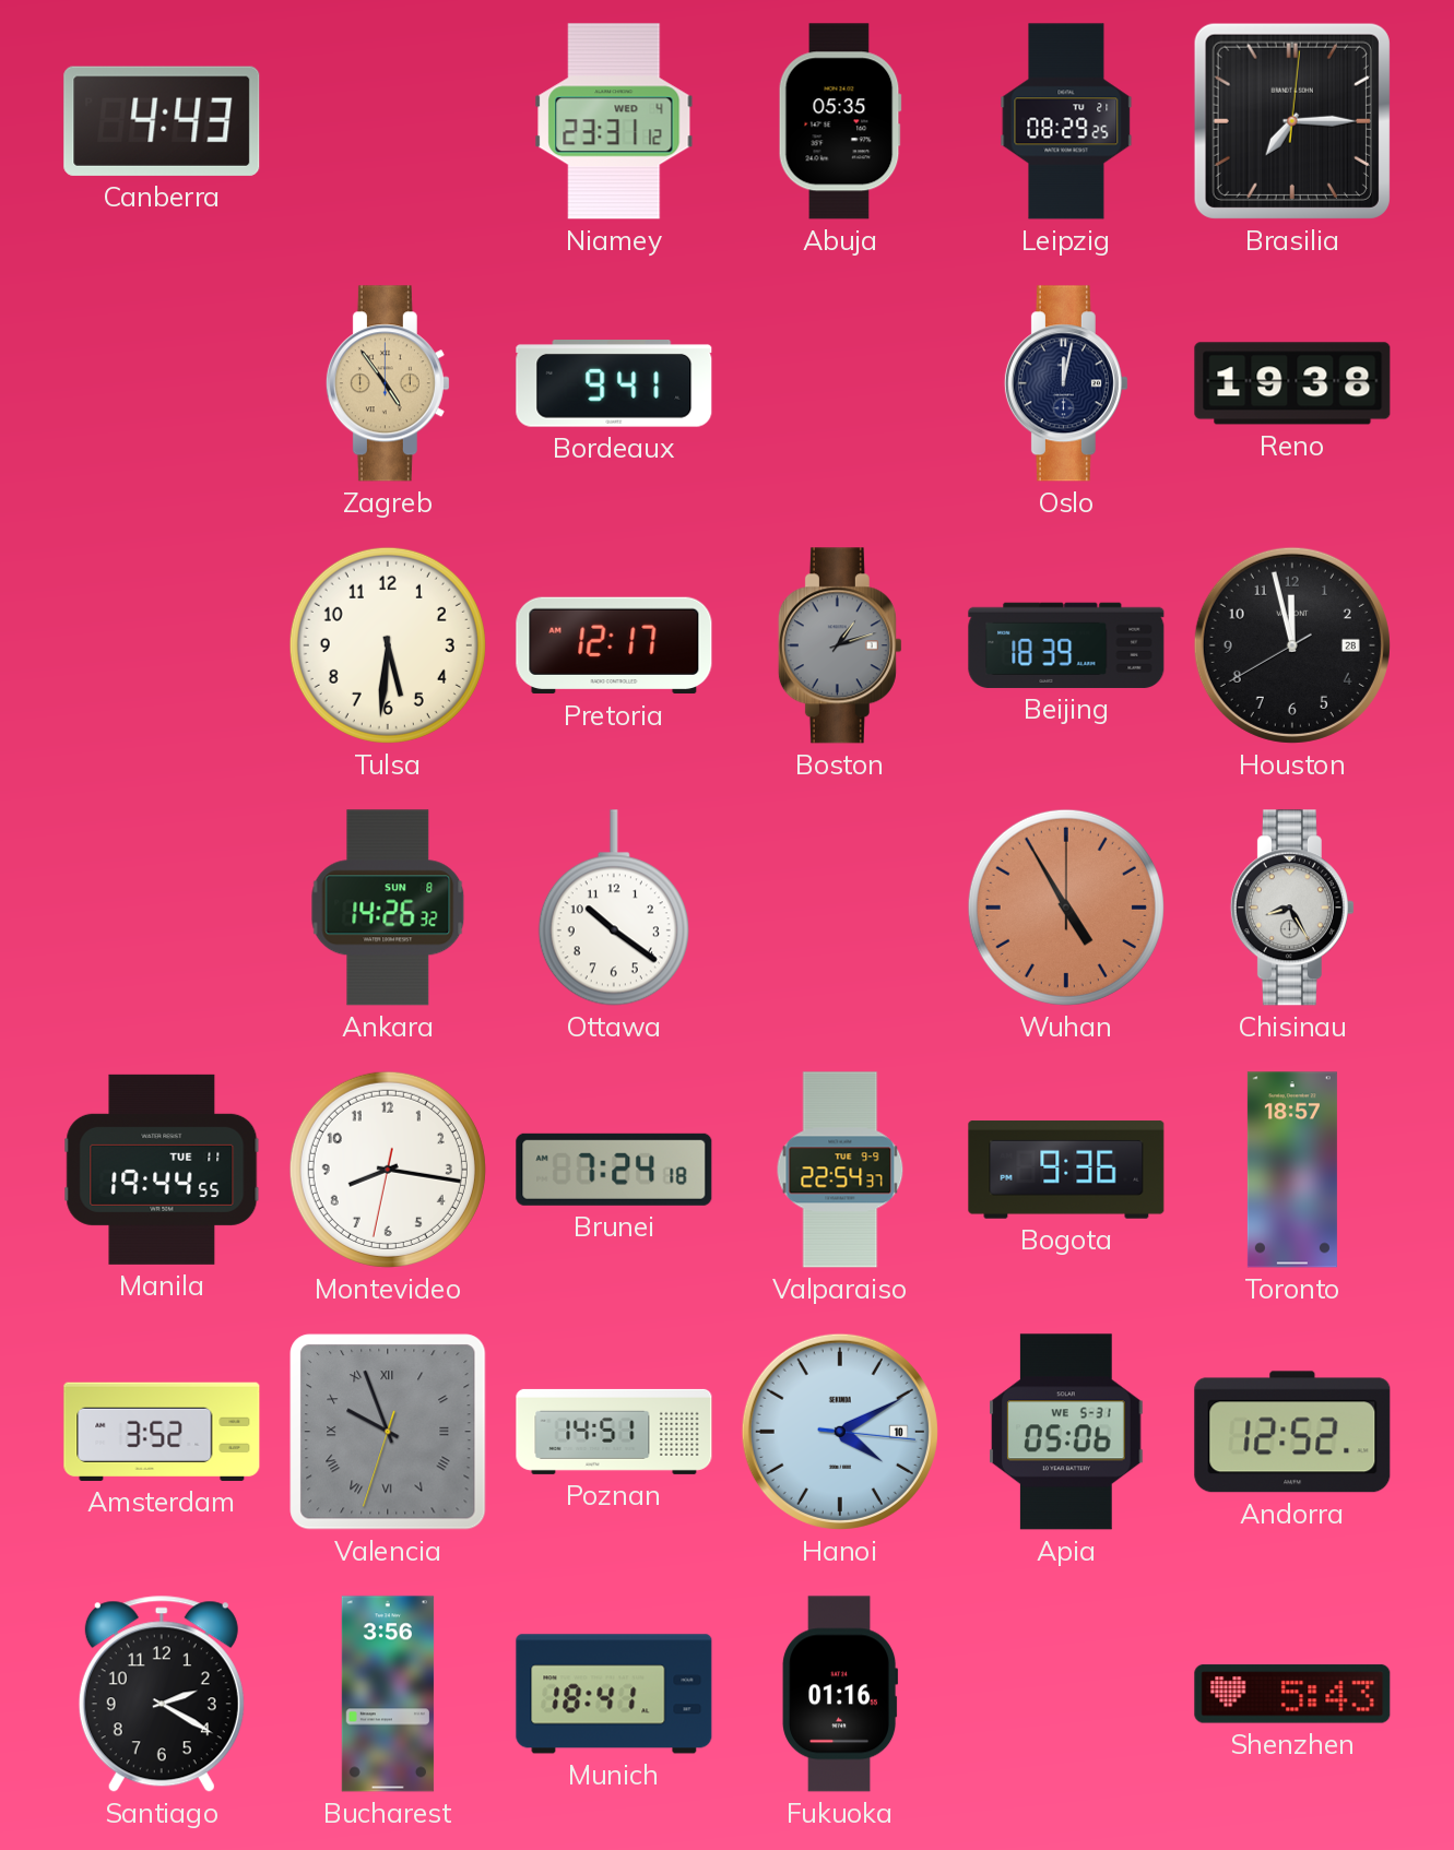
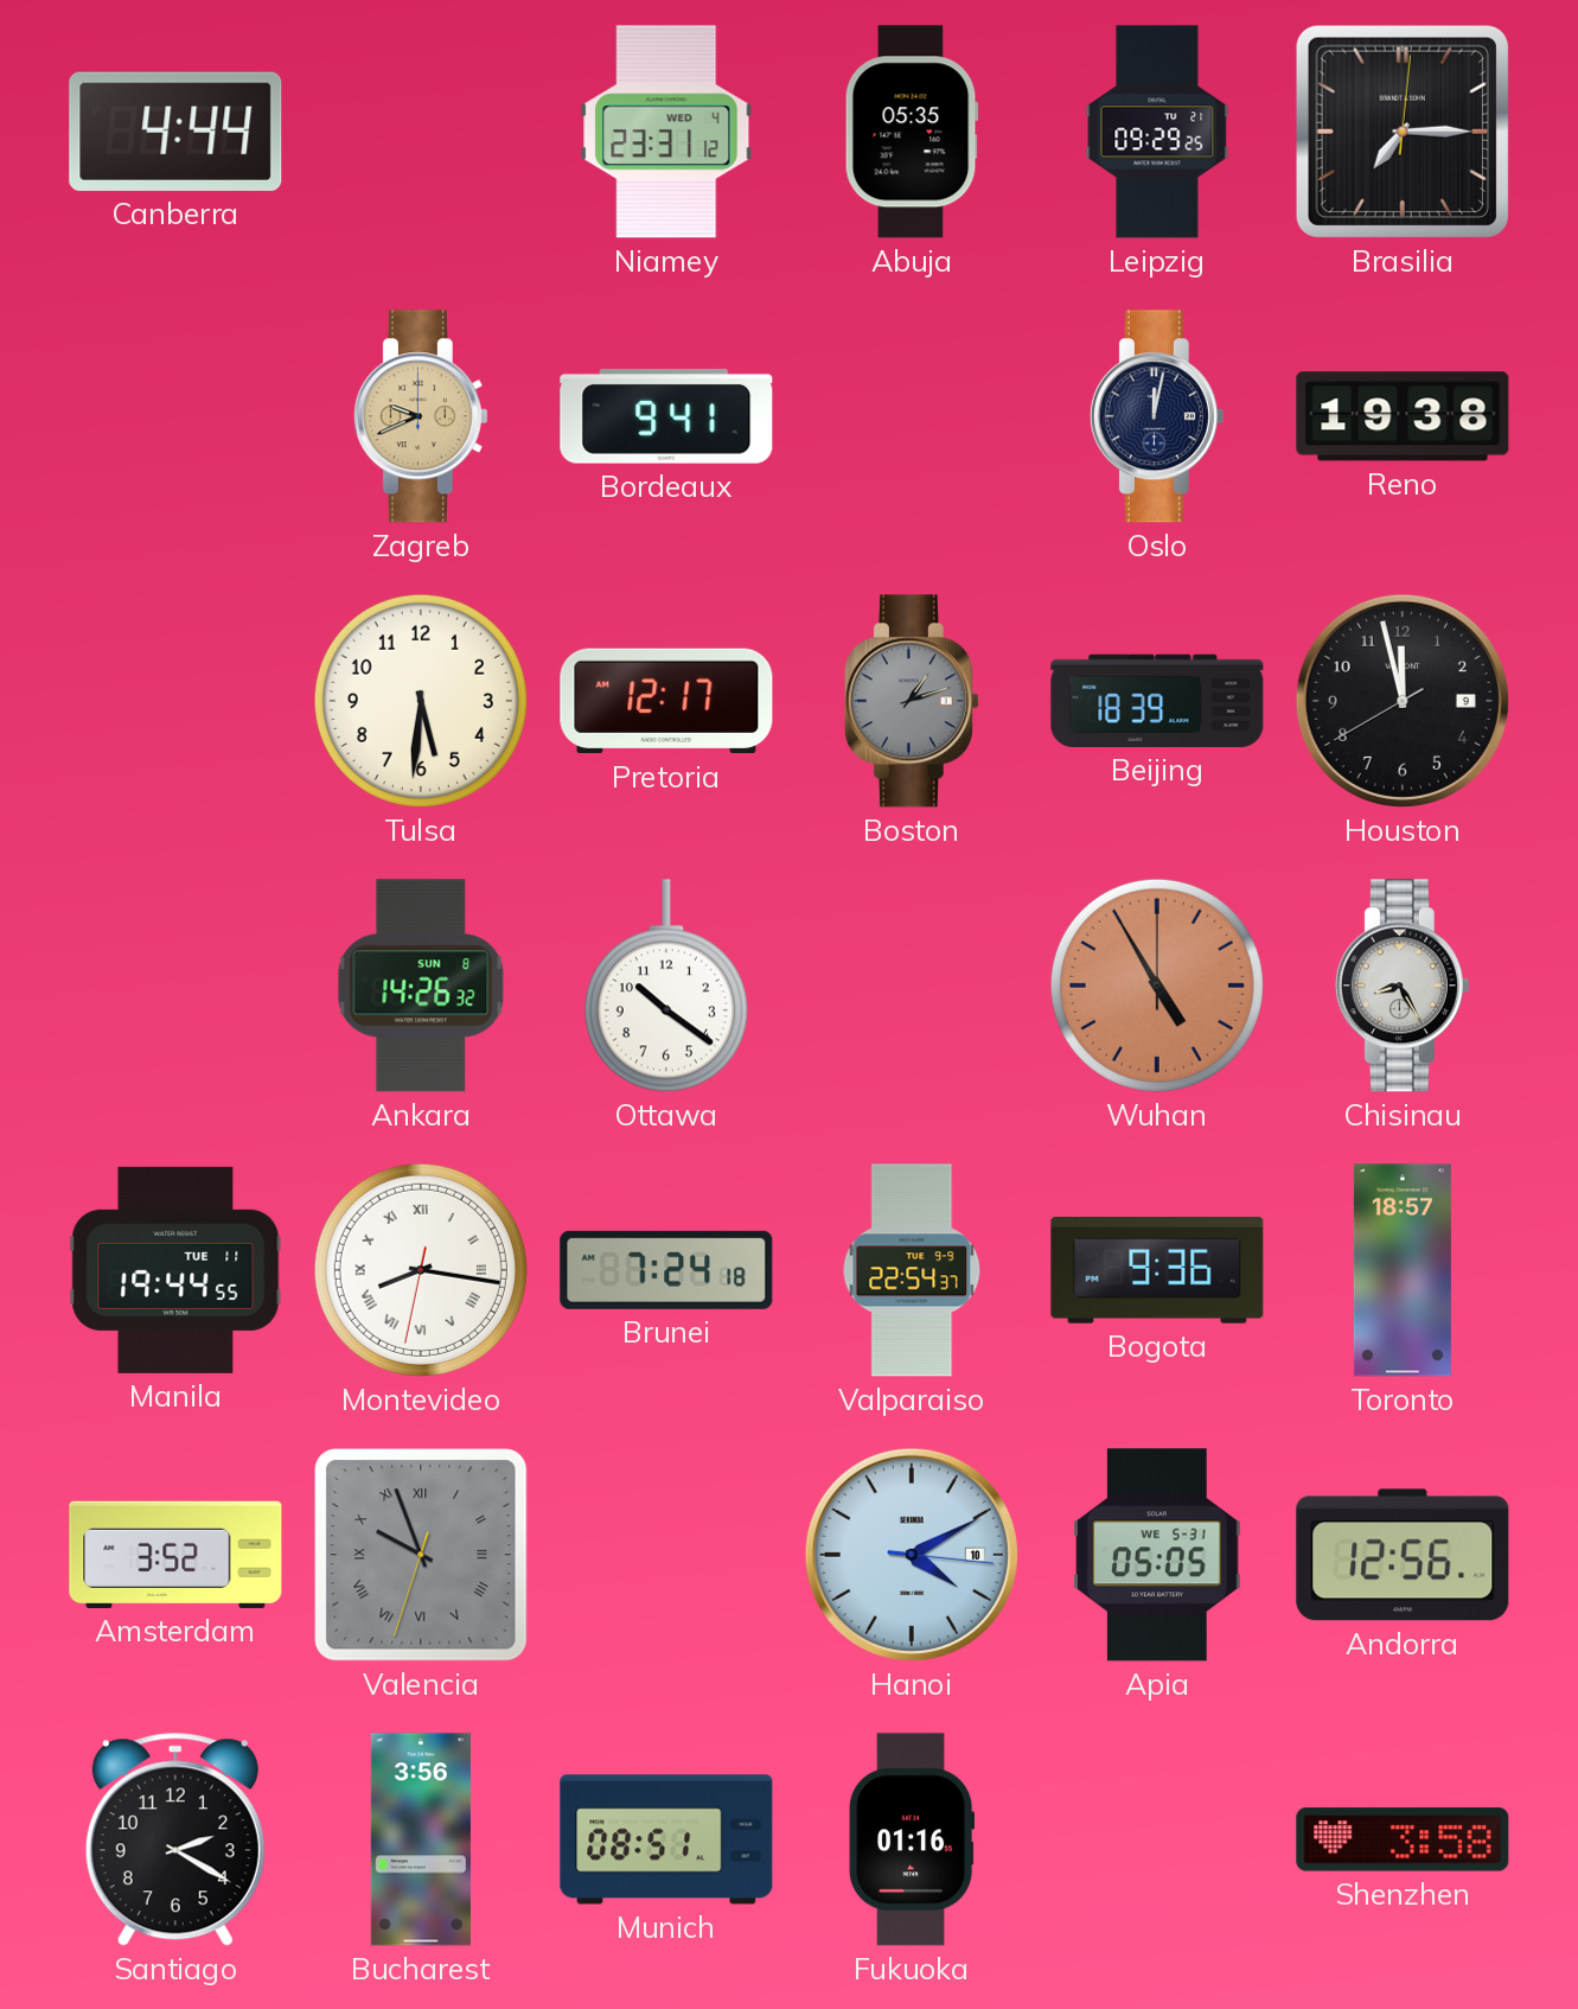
Canberra: 4:43 -> 4:44 (175, 132)
Leipzig: 08:29 -> 09:29 (1157, 132)
Zagreb: 4:54 -> 9:41 (421, 416)
Houston date: 28 -> 9 (1403, 701)
Montevideo numerals: Arabic -> Roman (421, 1270)
Poznan: 14:51 -> none (614, 1432)
Apia: 05:06 -> 05:05 (1157, 1555)
Andorra: 12:52 -> 12:56 (1403, 1555)
Munich: 18:41 -> 08:51 (666, 1839)
Shenzhen: 5:43 -> 3:58 (1403, 1839)
